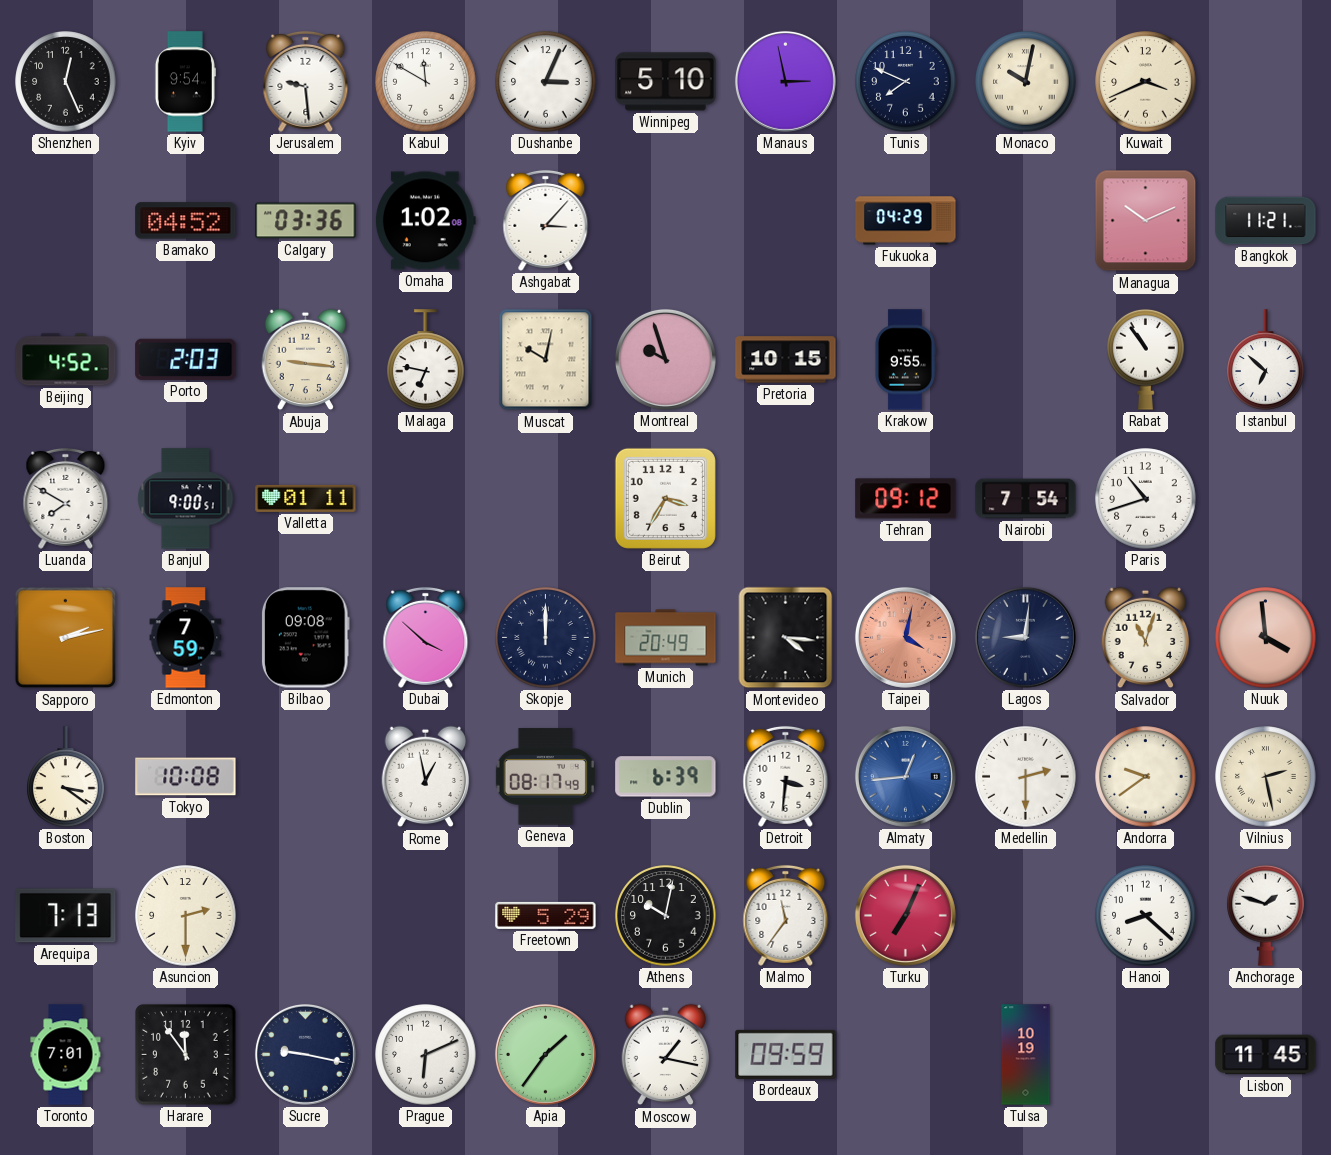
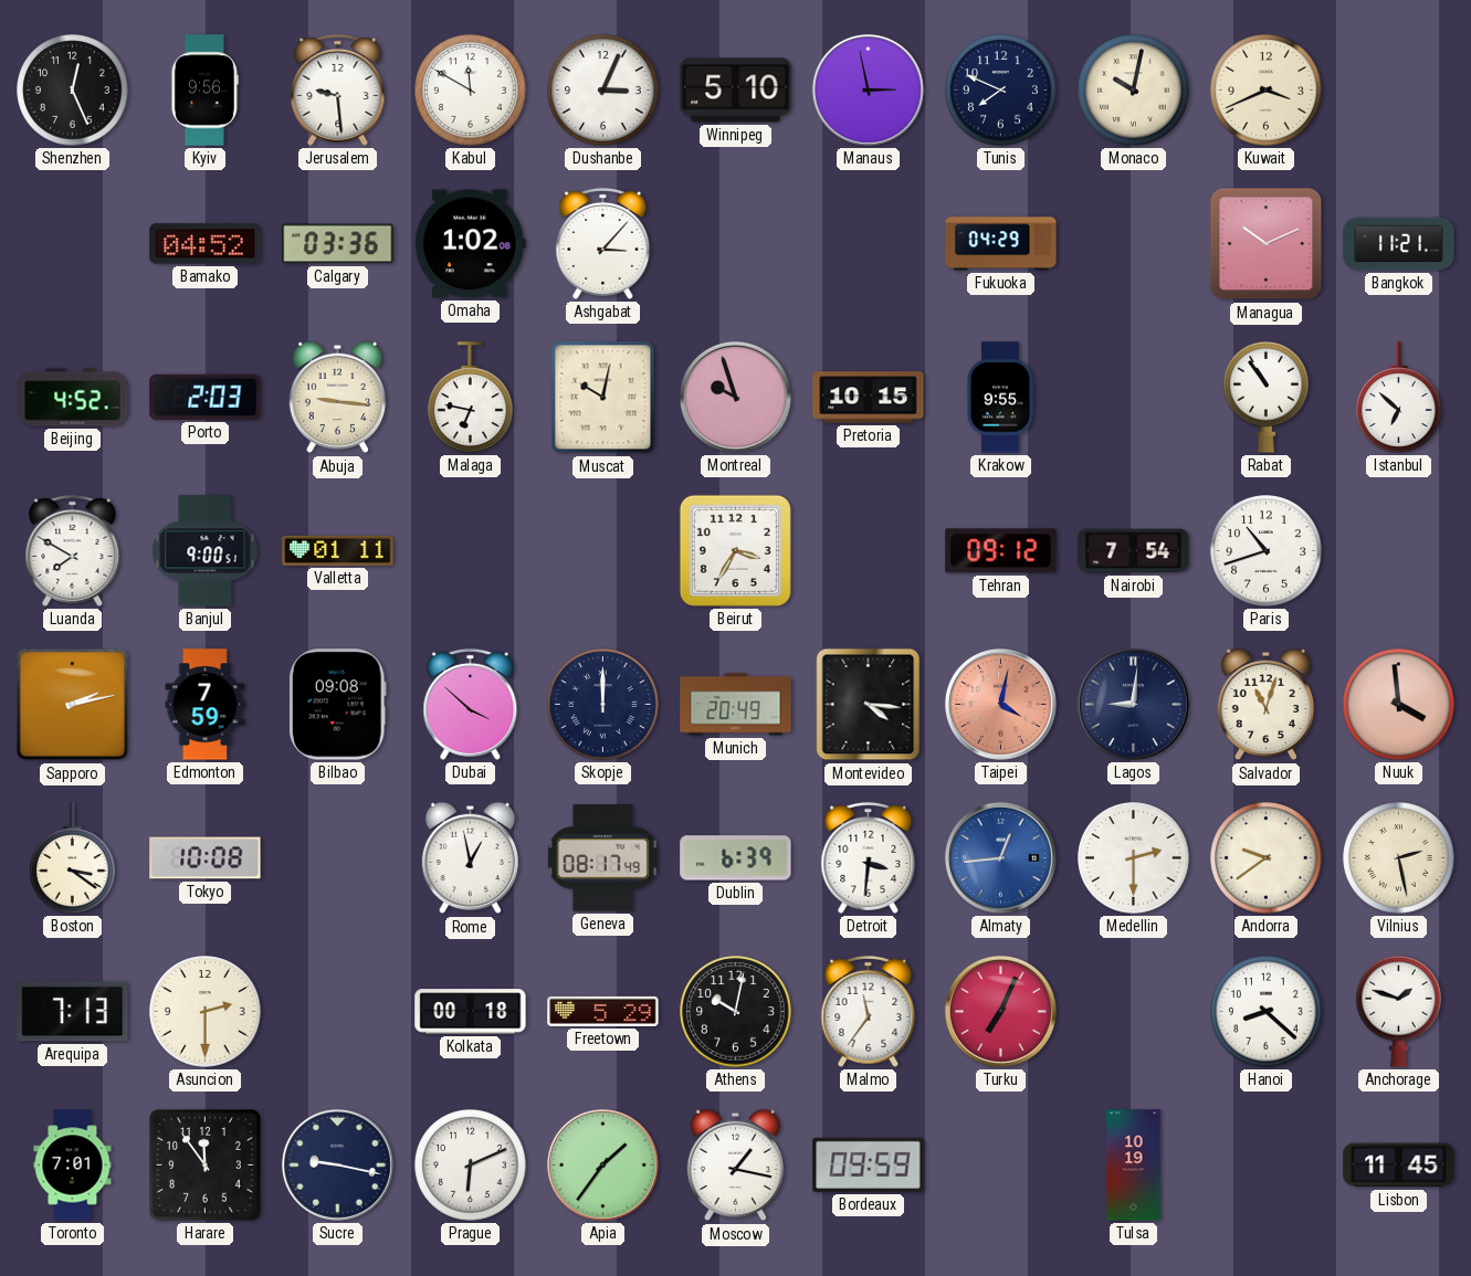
Kyiv: 9:54 -> 9:56 (204, 91)
Kolkata: none -> 00:18 (471, 1012)
